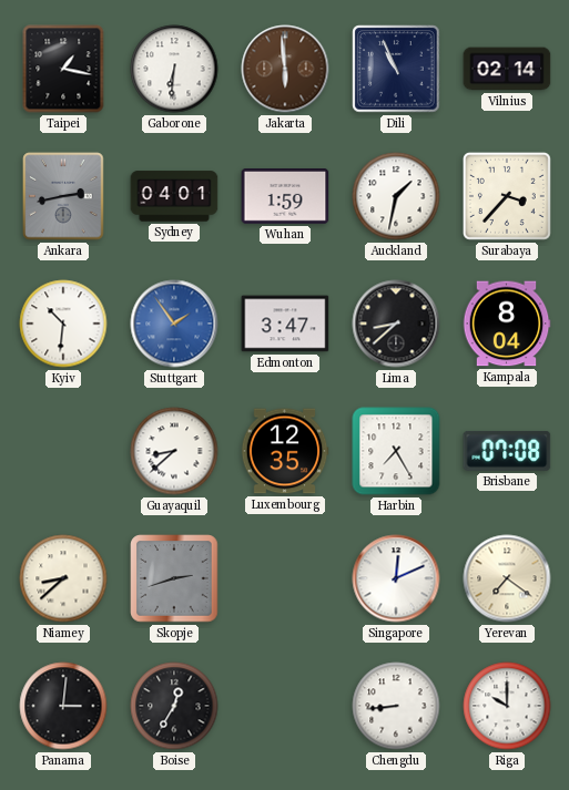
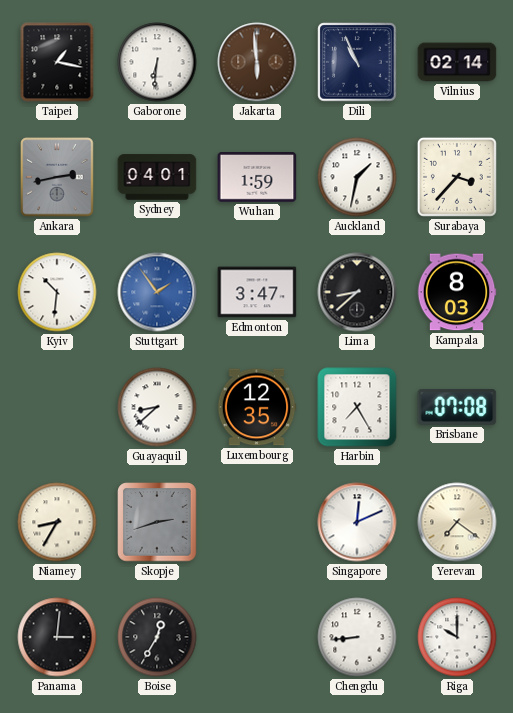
Kampala: 8:04 -> 8:03 (457, 292)
Niamey: 8:38 -> 8:35 (57, 522)
